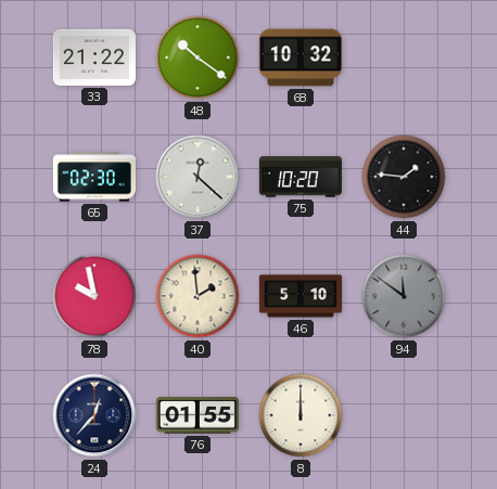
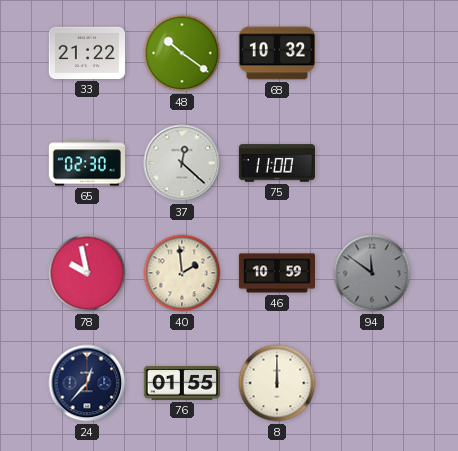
75: 10:20 -> 11:00 (277, 163)
44: 1:46 -> none (404, 177)
46: 5:10 -> 10:59 (276, 273)
